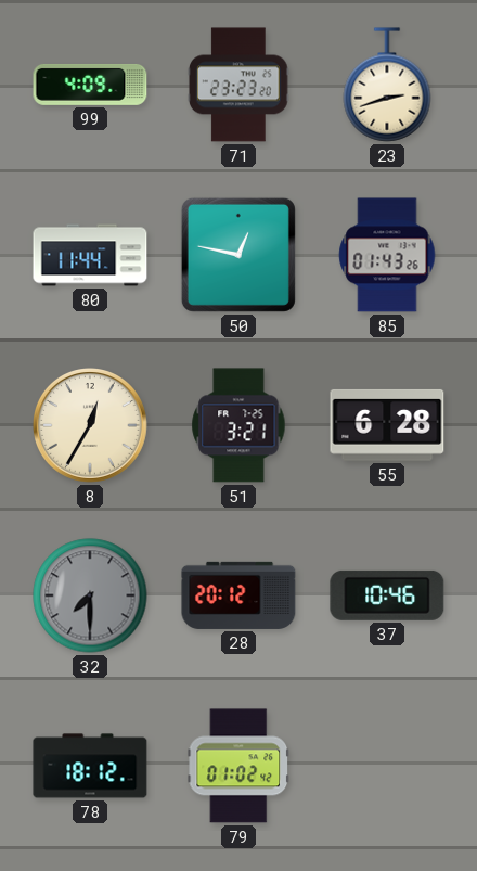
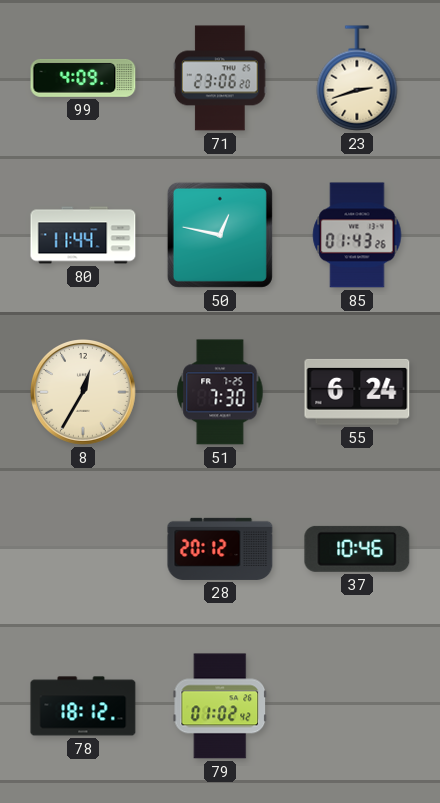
71: 23:23 -> 23:06 (220, 78)
51: 3:21 -> 7:30 (220, 392)
55: 6:28 -> 6:24 (357, 392)
32: 7:30 -> none (90, 595)
